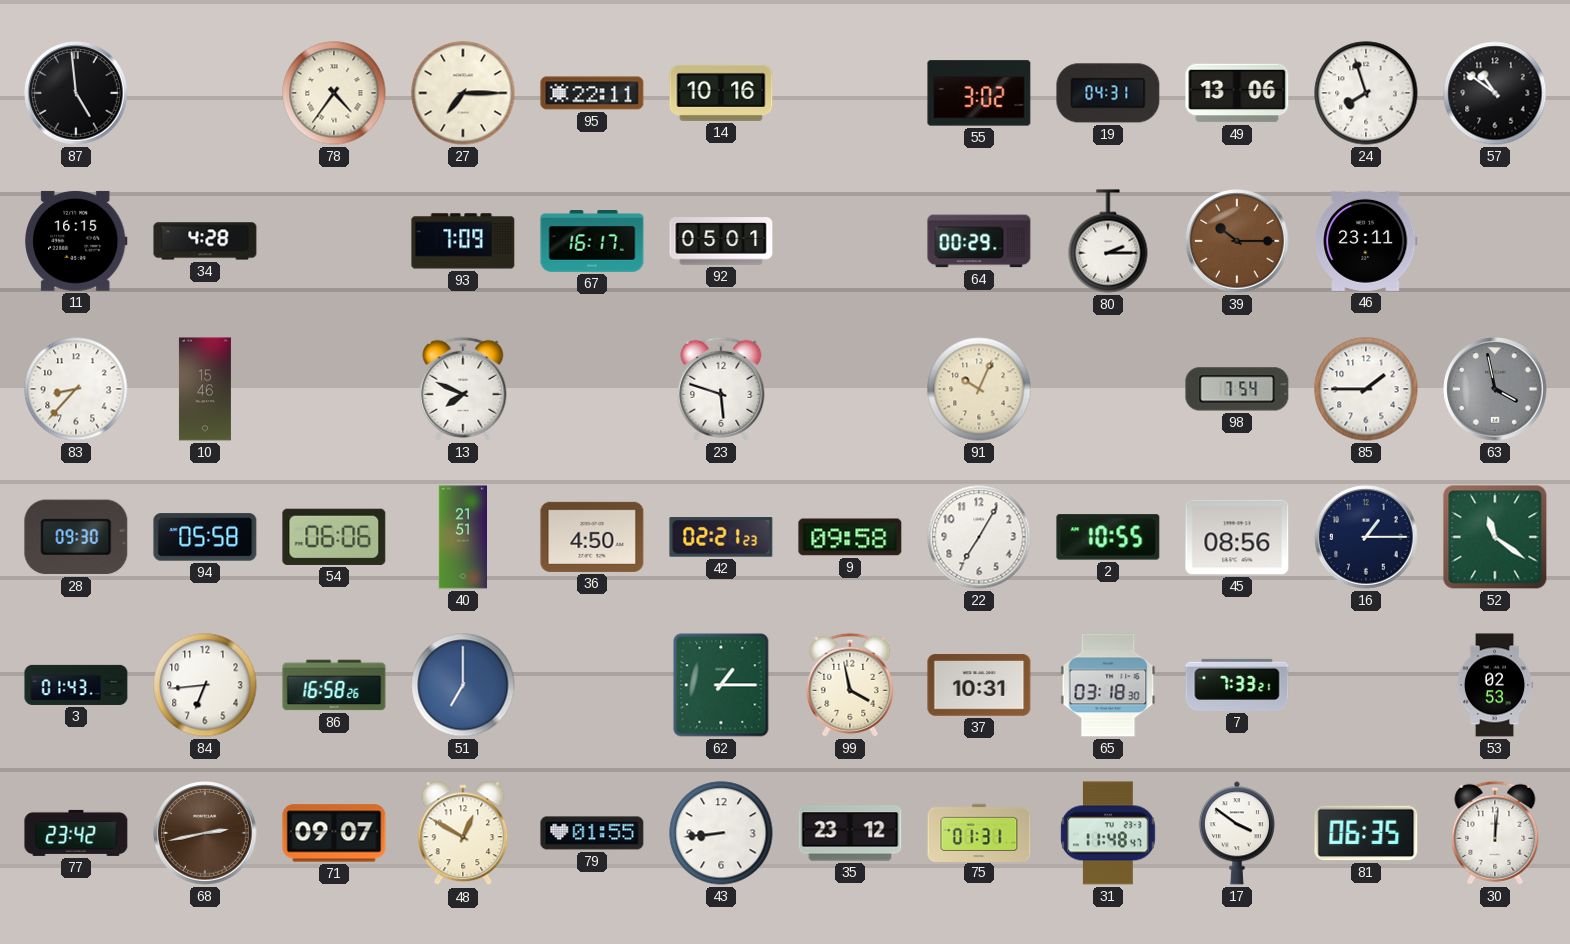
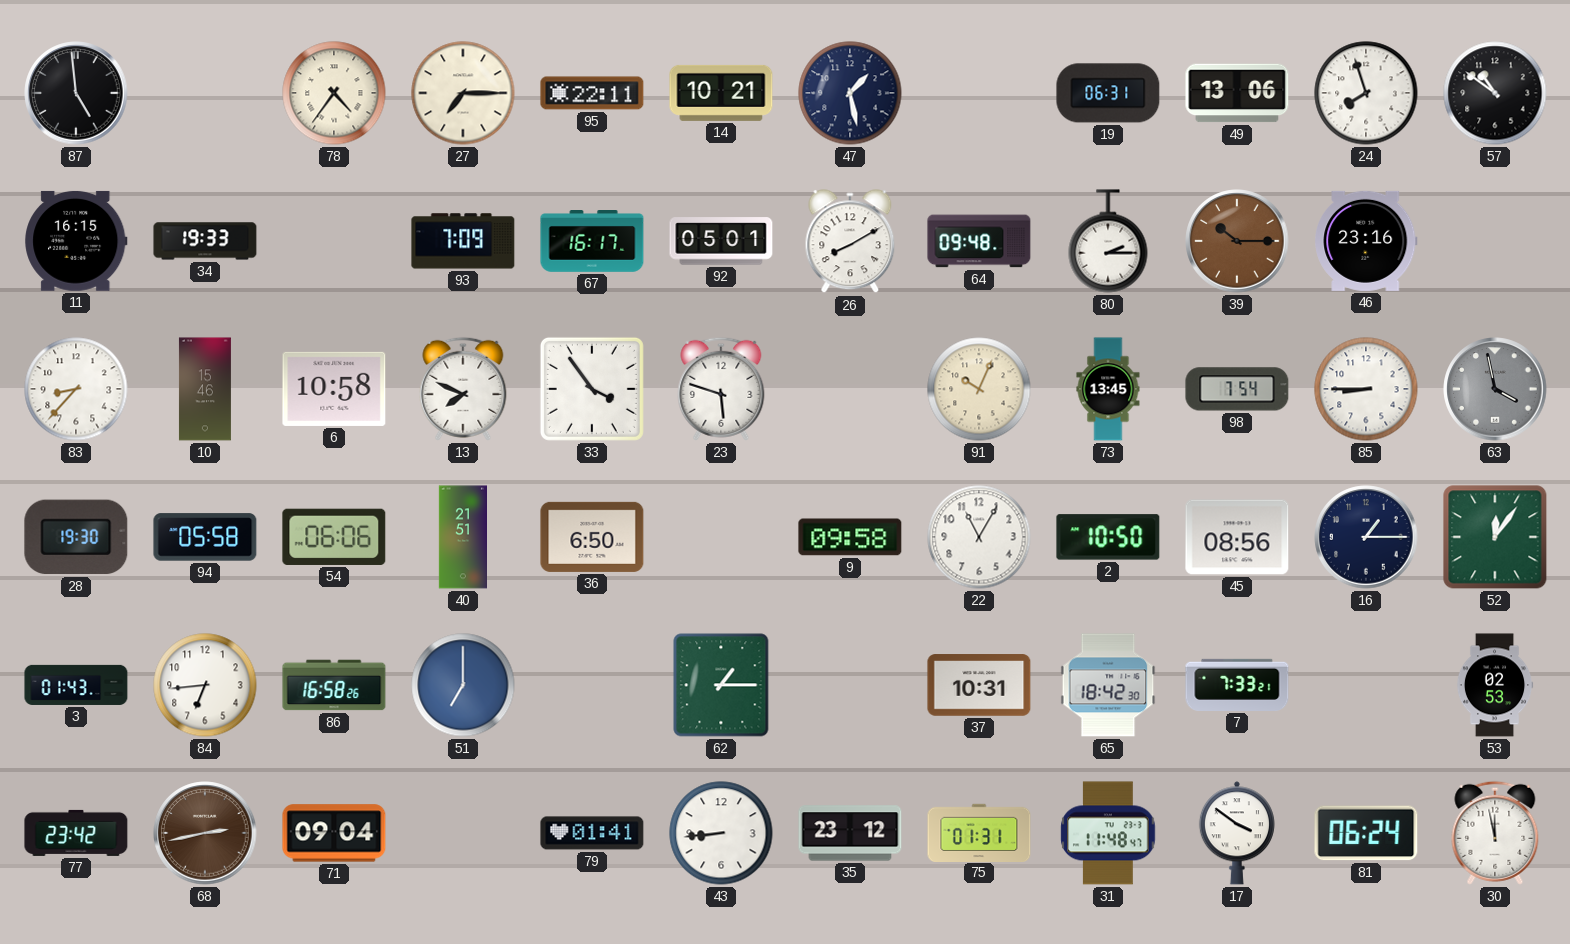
14: 10:16 -> 10:21 (721, 93)
47: none -> 1:28 (850, 93)
55: 3:02 -> none (979, 93)
19: 04:31 -> 06:31 (1108, 93)
34: 4:28 -> 19:33 (205, 241)
26: none -> 8:10 (850, 242)
64: 00:29 -> 09:48 (979, 241)
46: 23:11 -> 23:16 (1366, 241)
6: none -> 10:58 (334, 389)
33: none -> 3:54 (592, 389)
73: none -> 13:45 (1108, 389)
85: 1:45 -> 8:45 (1366, 389)
28: 09:30 -> 19:30 (76, 537)
36: 4:50 -> 6:50 (592, 537)
42: 02:21 -> none (721, 537)
22: 7:05 -> 11:05 (979, 537)
2: 10:55 -> 10:50 (1108, 537)
52: 11:21 -> 12:06 (1495, 537)
99: 3:58 -> none (850, 685)
65: 03:18 -> 18:42 (1108, 685)
71: 09:07 -> 09:04 (334, 833)
48: 12:50 -> none (463, 834)
79: 01:55 -> 01:41 (592, 833)
81: 06:35 -> 06:24 (1366, 833)
30: 12:01 -> 11:58 (1495, 833)
